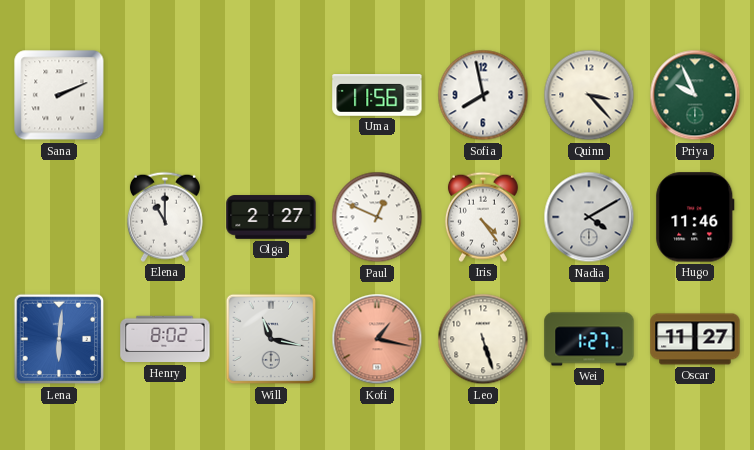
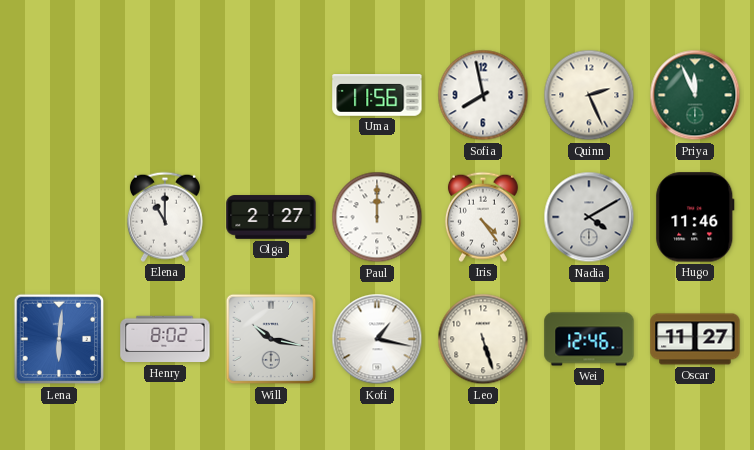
Sana: 2:11 -> none (59, 95)
Quinn: 3:23 -> 2:26 (589, 95)
Priya: 9:56 -> 11:56 (695, 95)
Paul: 12:49 -> 12:00 (377, 217)
Will: 11:17 -> 10:17 (271, 339)
Kofi dial: salmon -> white (377, 339)
Wei: 1:27 -> 12:46 (589, 339)
